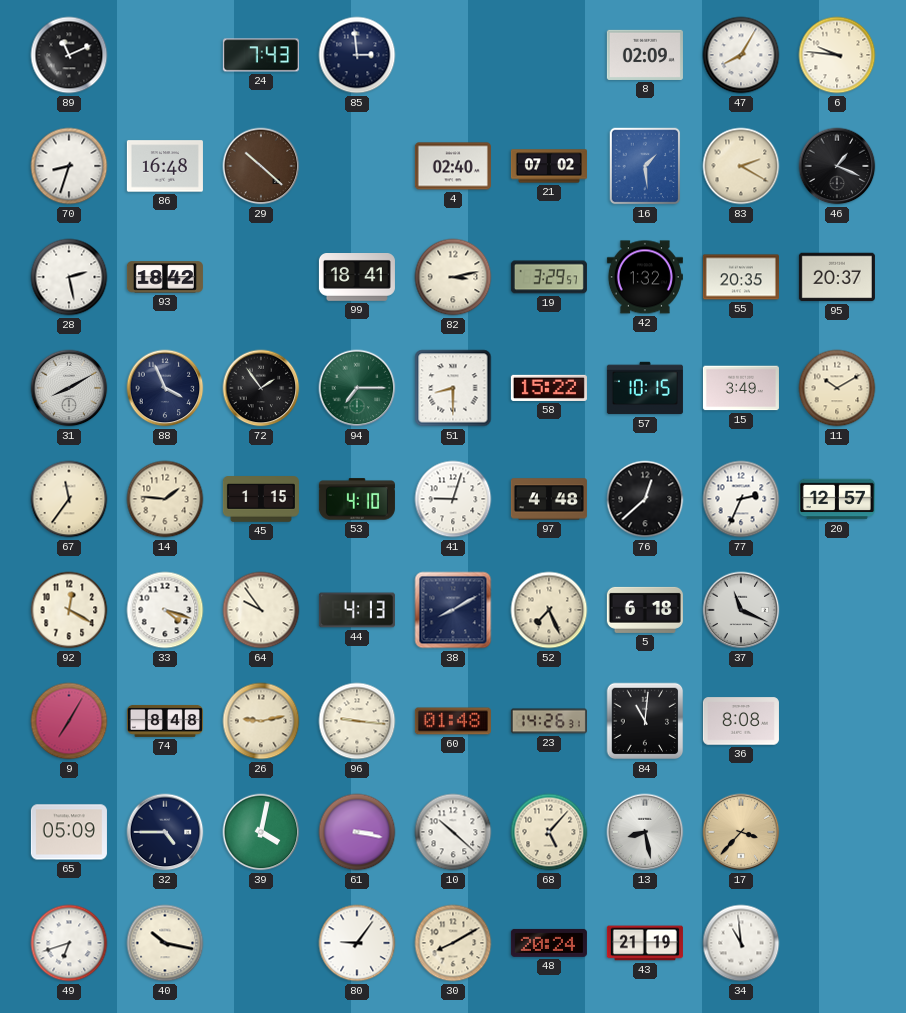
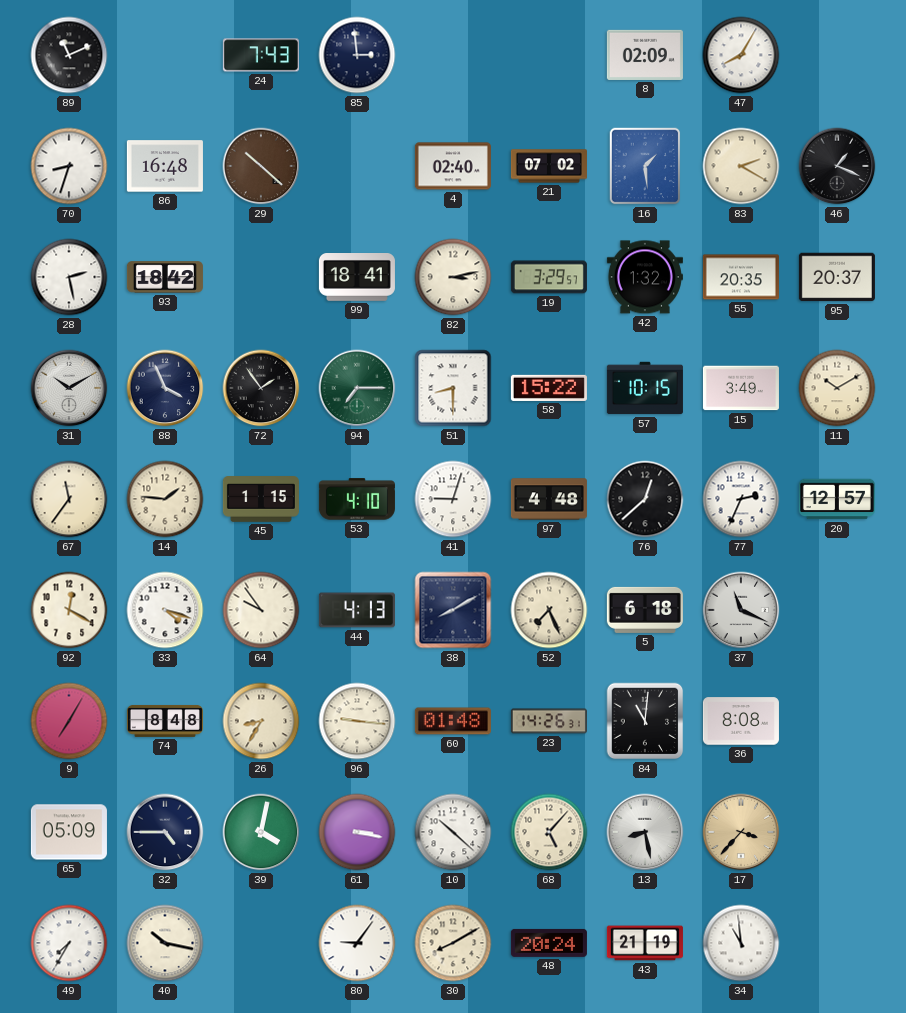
6: 9:46 -> none (837, 55)
31: 8:10 -> 10:10 (69, 388)
26: 9:13 -> 8:35 (261, 721)
49: 6:42 -> 7:35 (69, 943)
